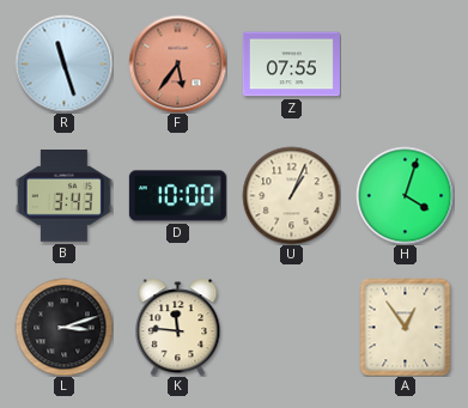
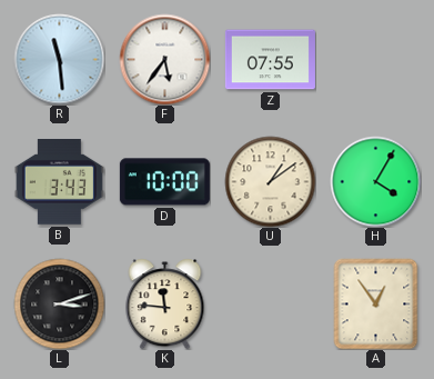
R: 11:27 -> 11:29 (59, 59)
F dial: salmon -> white (164, 59)
U: 1:04 -> 1:09 (270, 181)
H: 4:03 -> 4:05 (375, 181)
